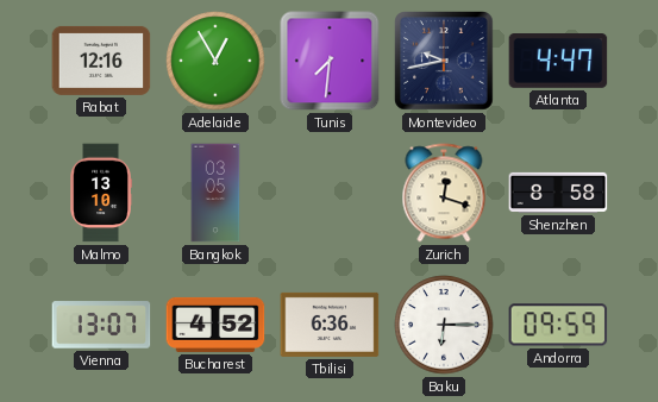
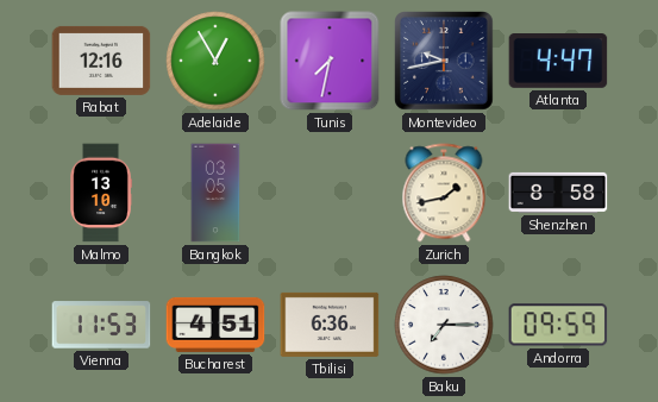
Tunis: 7:31 -> 7:32 (330, 61)
Zurich: 12:18 -> 1:43 (444, 193)
Vienna: 13:07 -> 11:53 (101, 325)
Bucharest: 4:52 -> 4:51 (215, 325)
Baku: 6:15 -> 7:15 (444, 325)
